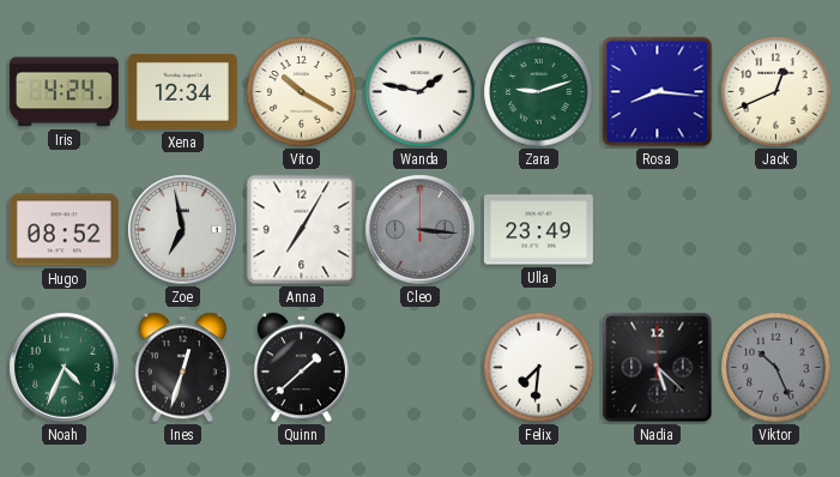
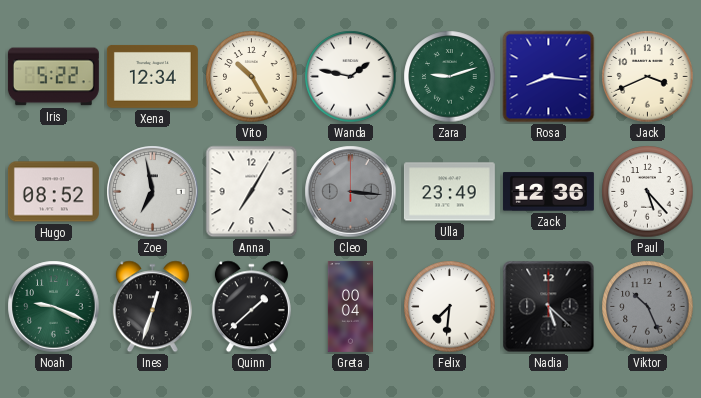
Iris: 4:24 -> 5:22 (53, 77)
Vito: 10:20 -> 10:25 (252, 77)
Jack: 12:41 -> 3:41 (648, 77)
Zack: none -> 12:36 (548, 192)
Paul: none -> 5:23 (648, 192)
Noah: 4:34 -> 9:19 (54, 307)
Greta: none -> 00:04 (350, 306)
